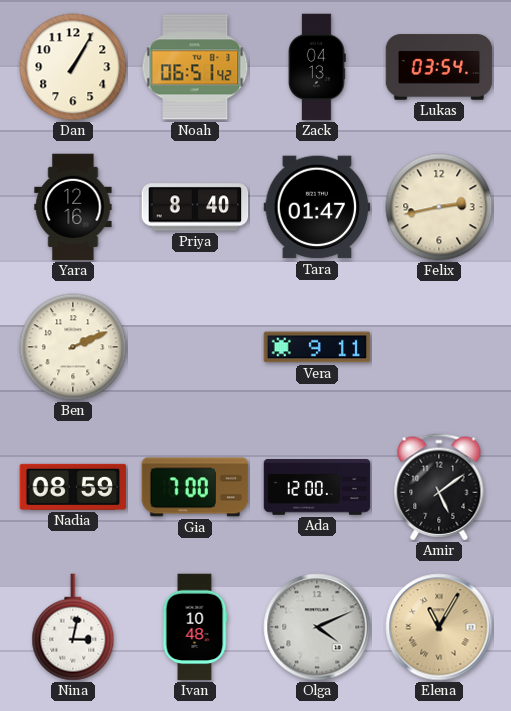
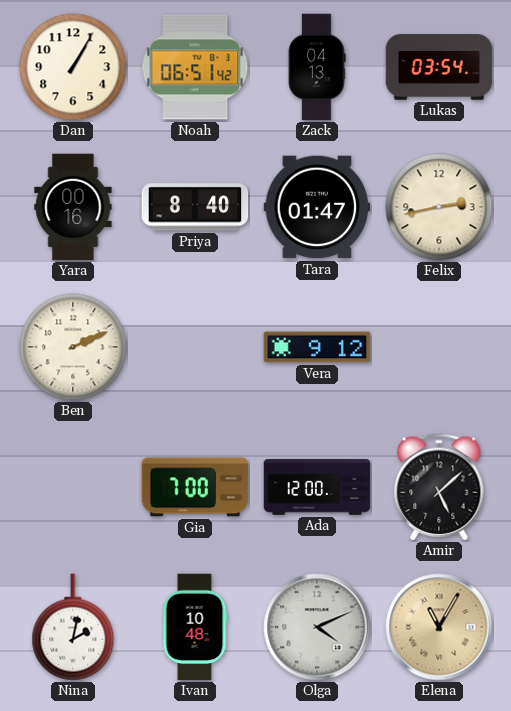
Yara: 12:16 -> 00:16 (73, 207)
Vera: 9:11 -> 9:12 (317, 347)
Nadia: 08:59 -> none (73, 487)
Amir: 5:09 -> 5:08 (439, 487)
Nina: 3:02 -> 2:02 (73, 627)
